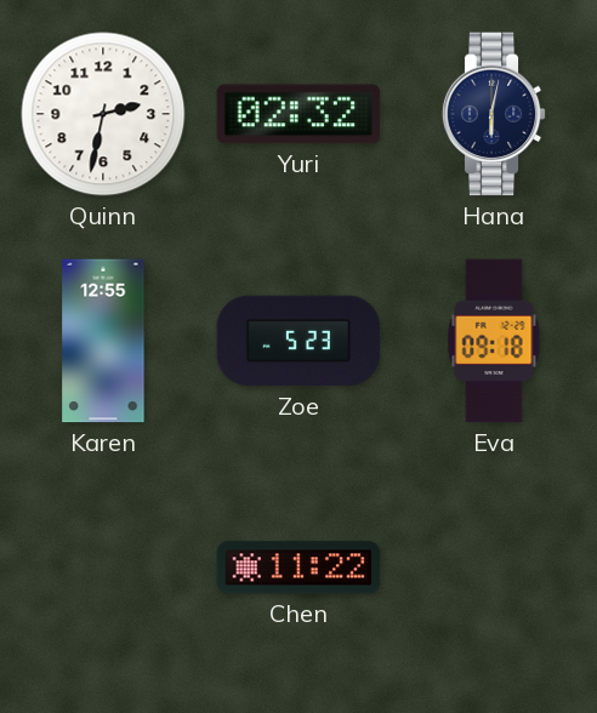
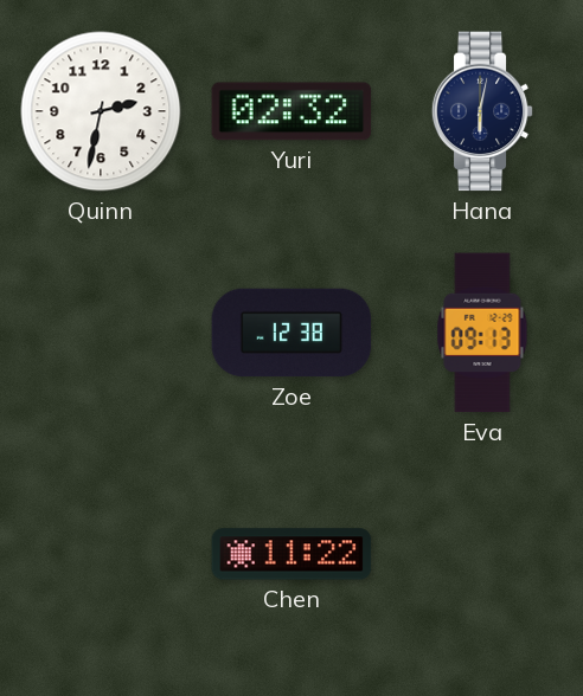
Karen: 12:55 -> none (103, 341)
Zoe: 5:23 -> 12:38 (291, 333)
Eva: 09:18 -> 09:13 (482, 333)
